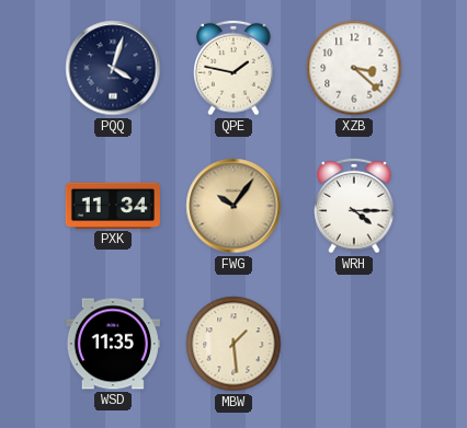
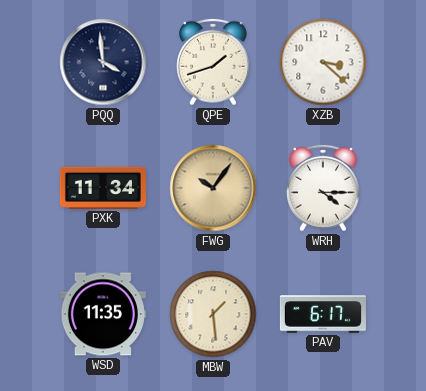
PQQ: 4:03 -> 3:59 (103, 62)
QPE: 1:47 -> 1:42 (213, 62)
PAV: none -> 6:17 (323, 314)
